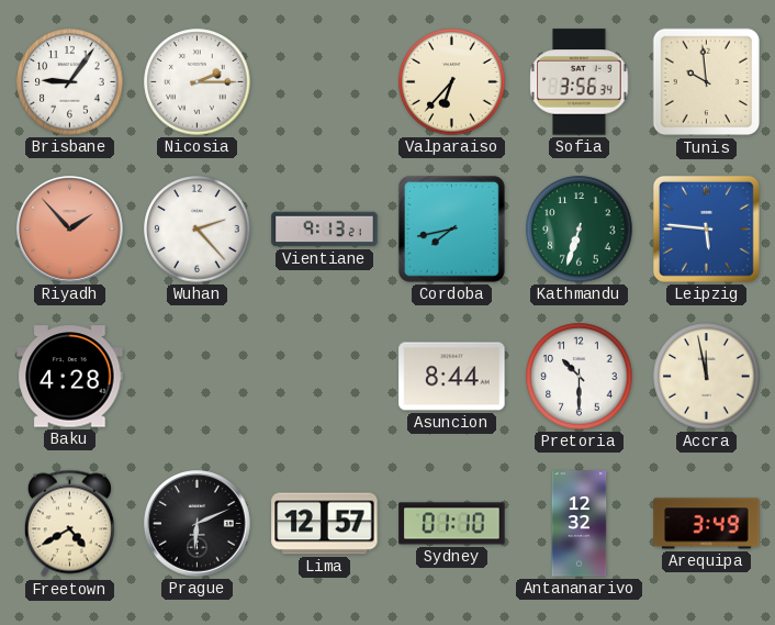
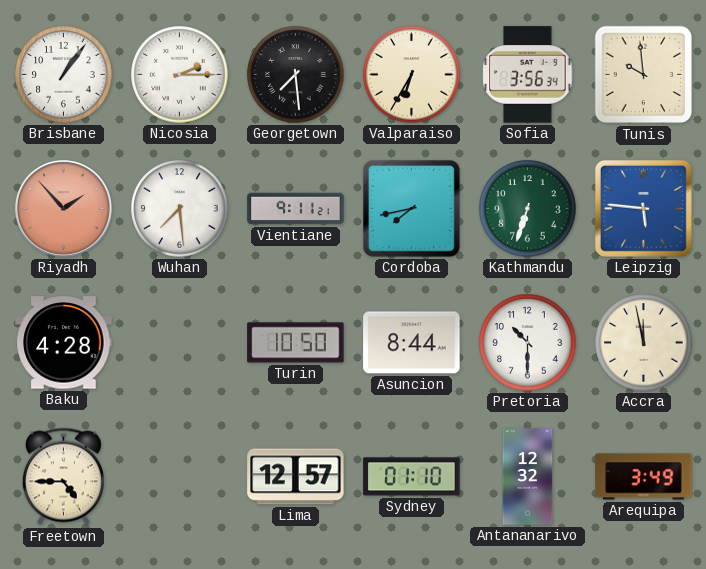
Brisbane: 9:06 -> 1:06 (64, 75)
Georgetown: none -> 7:29 (296, 75)
Valparaiso: 6:37 -> 6:35 (412, 75)
Wuhan: 2:23 -> 7:29 (180, 209)
Vientiane: 9:13 -> 9:11 (296, 209)
Turin: none -> 10:50 (296, 343)
Freetown: 4:40 -> 4:45 (63, 477)
Prague: 6:11 -> none (198, 524)
